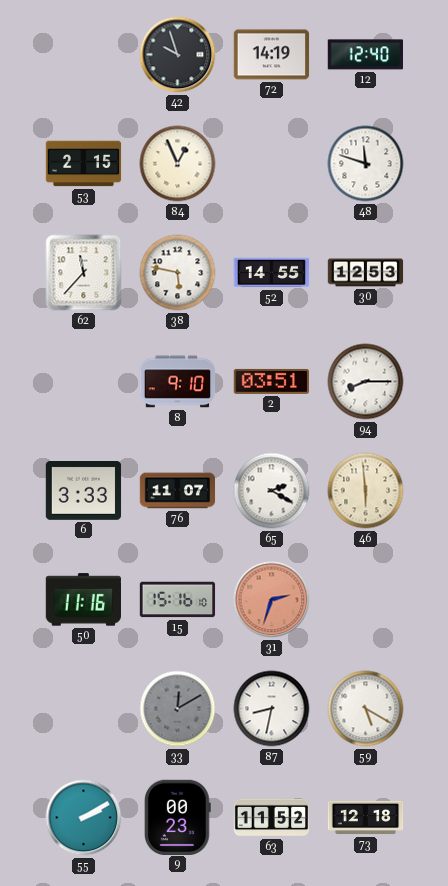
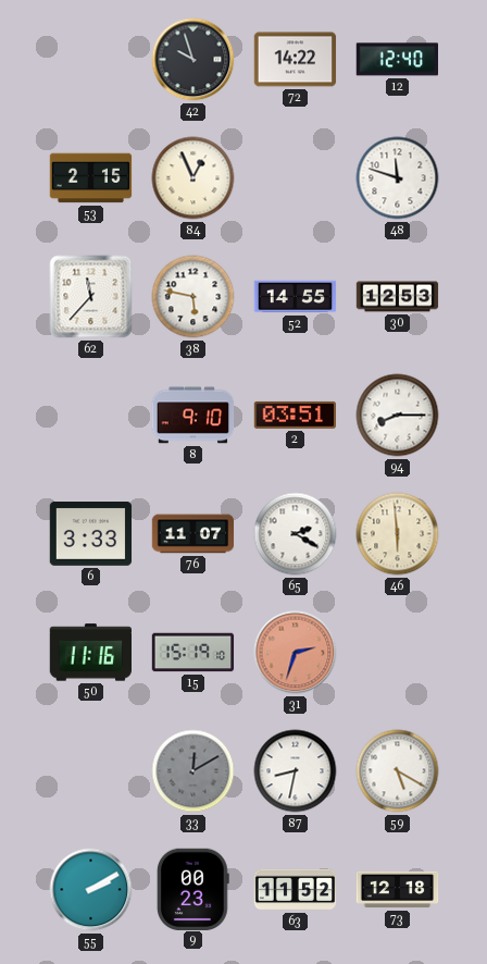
72: 14:19 -> 14:22 (296, 60)
15: 15:16 -> 15:19 (193, 653)
